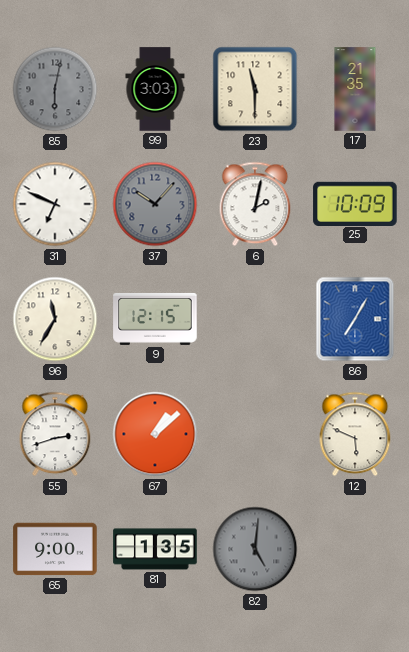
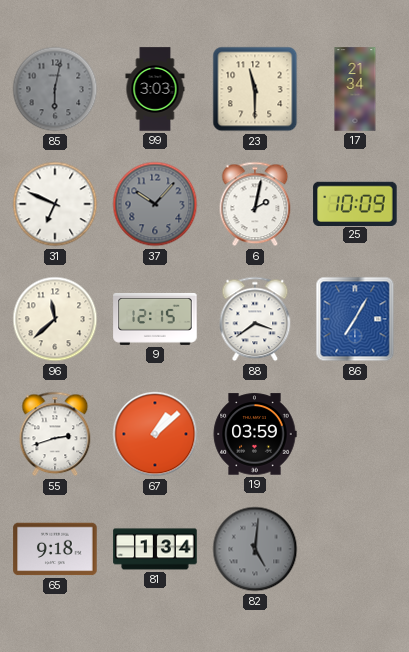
17: 21:35 -> 21:34 (355, 89)
96: 11:35 -> 11:38 (55, 319)
88: none -> 3:39 (255, 319)
19: none -> 03:59 (255, 434)
12: 5:49 -> none (355, 434)
65: 9:00 -> 9:18 (55, 549)
81: 1:35 -> 1:34 (155, 549)
